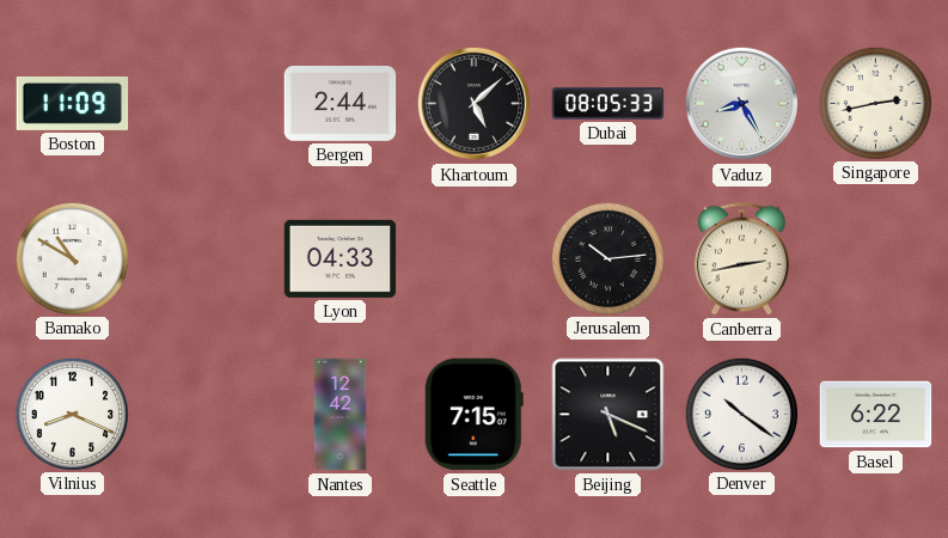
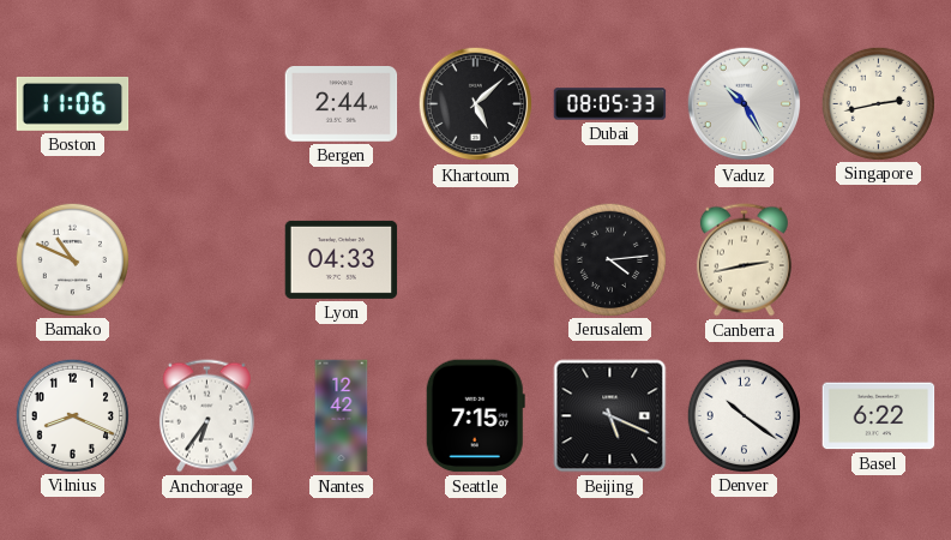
Boston: 11:09 -> 11:06 (73, 103)
Vaduz: 8:25 -> 10:25 (745, 104)
Bamako: 10:50 -> 10:49 (72, 259)
Jerusalem: 10:14 -> 4:14 (609, 259)
Anchorage: none -> 6:36 (206, 416)
